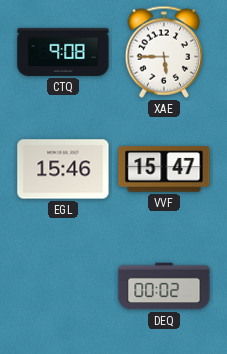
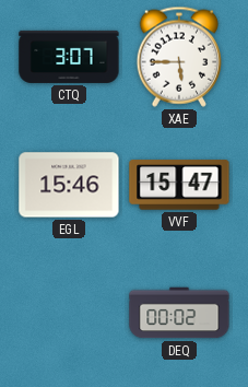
CTQ: 9:08 -> 3:07 (69, 57)
